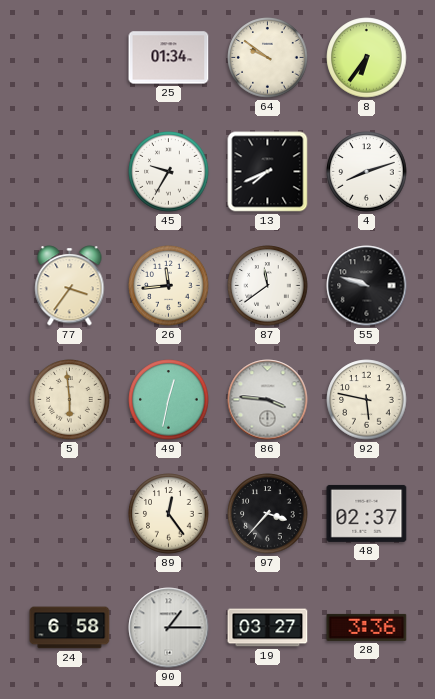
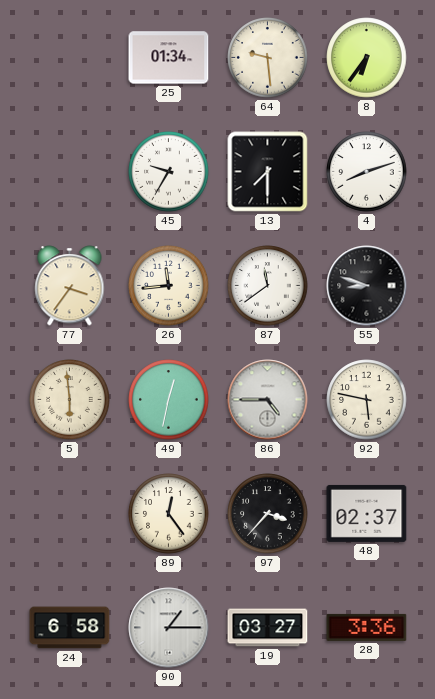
64: 9:51 -> 9:29 (268, 58)
13: 7:41 -> 7:30 (268, 172)
55: 9:48 -> 8:48 (367, 286)
86: 3:46 -> 4:45 (268, 400)
